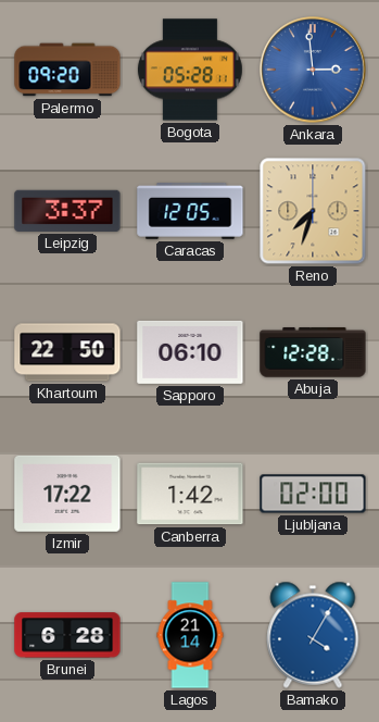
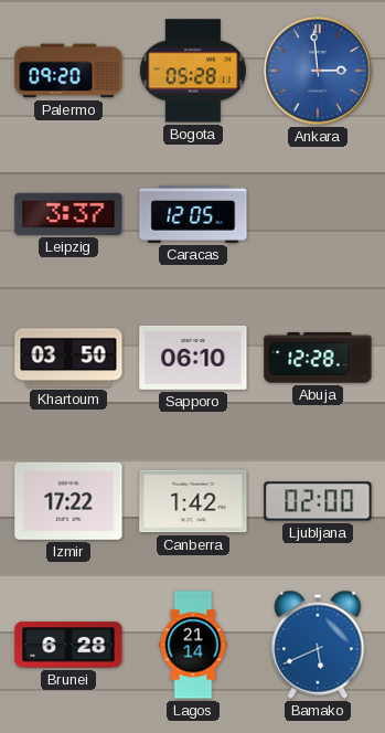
Reno: 7:33 -> none (313, 211)
Khartoum: 22:50 -> 03:50 (68, 358)
Bamako: 4:05 -> 5:41 (318, 645)
